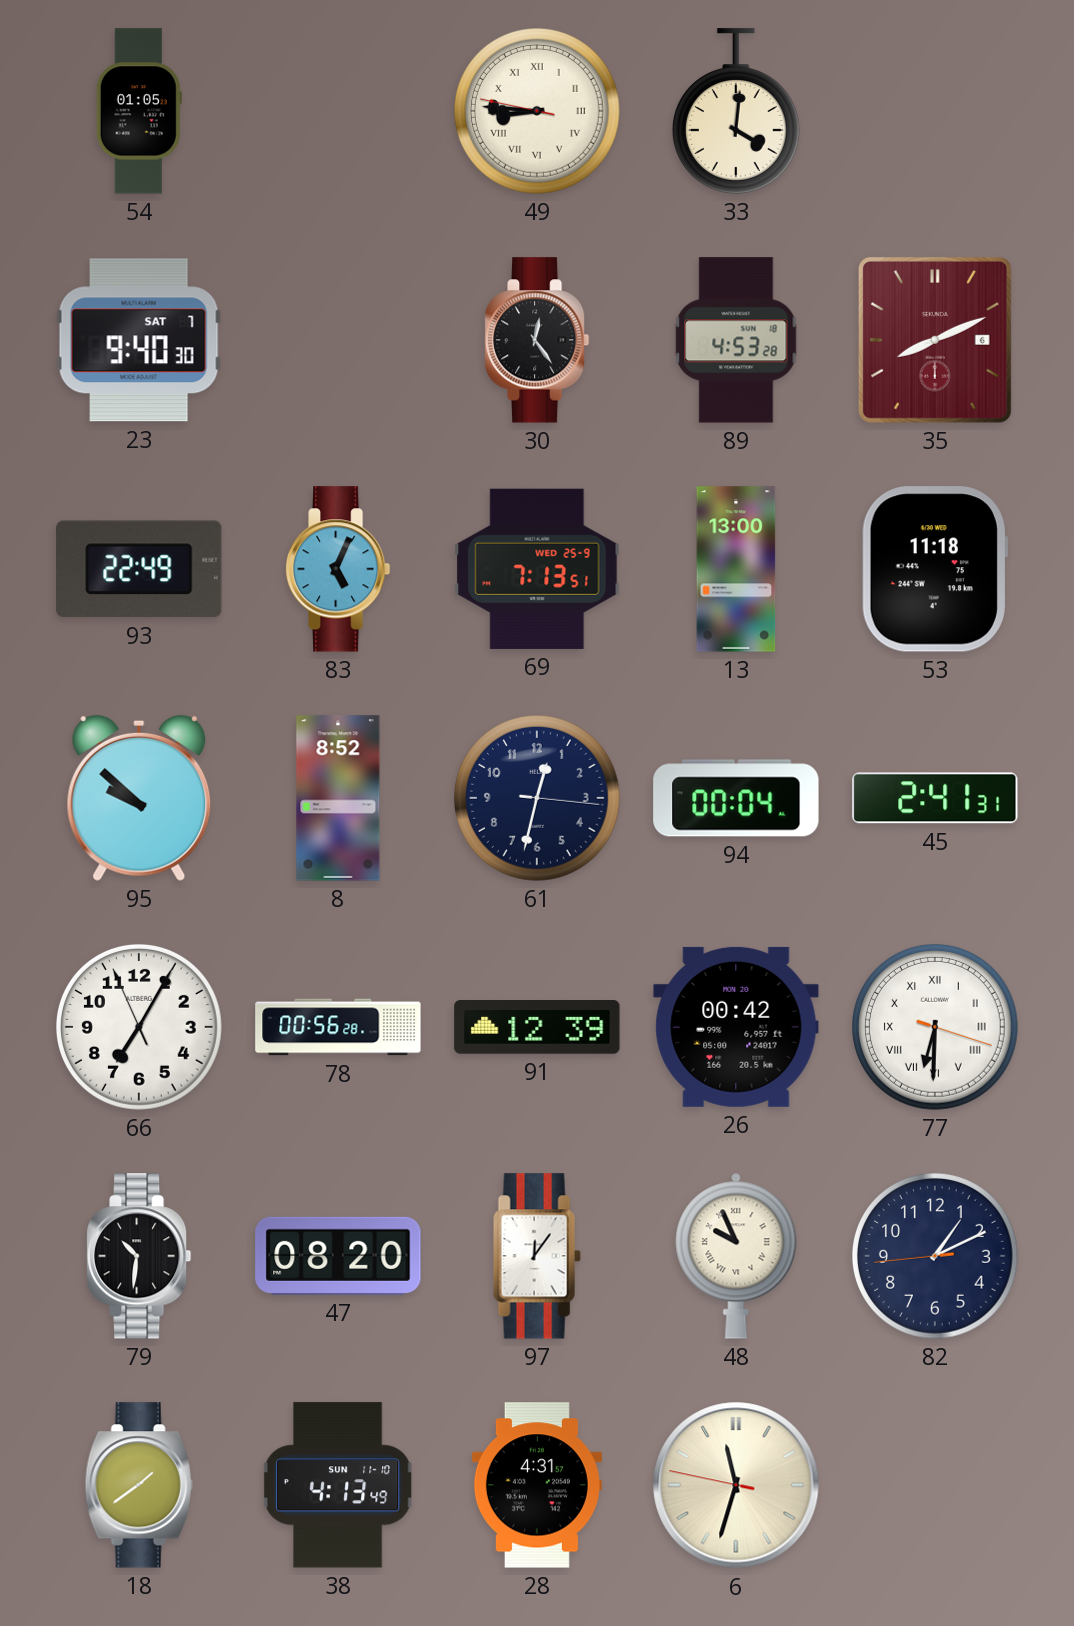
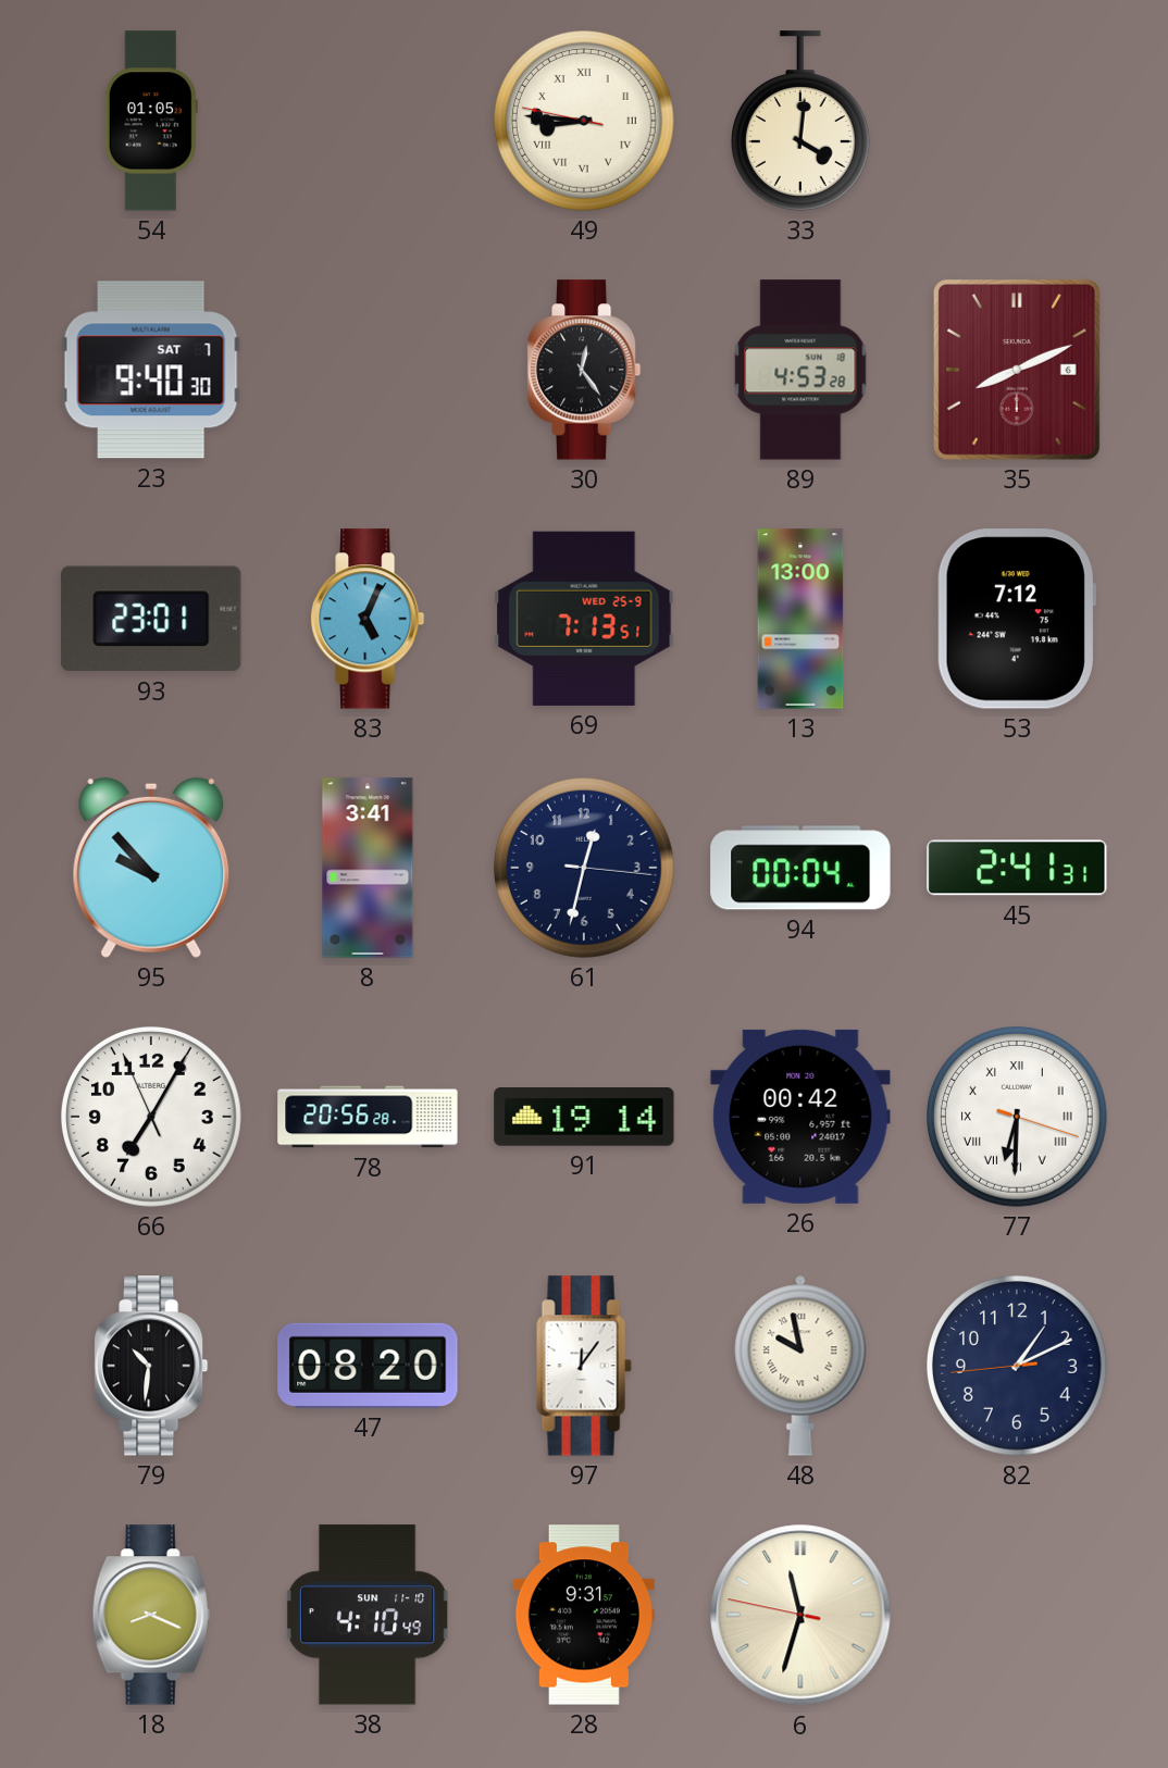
93: 22:49 -> 23:01 (151, 619)
53: 11:18 -> 7:12 (1017, 619)
95: 9:52 -> 9:53 (151, 868)
8: 8:52 -> 3:41 (368, 868)
78: 00:56 -> 20:56 (368, 1117)
91: 12:39 -> 19:14 (584, 1117)
48: 9:56 -> 9:58 (800, 1366)
18: 1:39 -> 8:19 (151, 1615)
38: 4:13 -> 4:10 (368, 1615)
28: 4:31 -> 9:31 (584, 1615)
